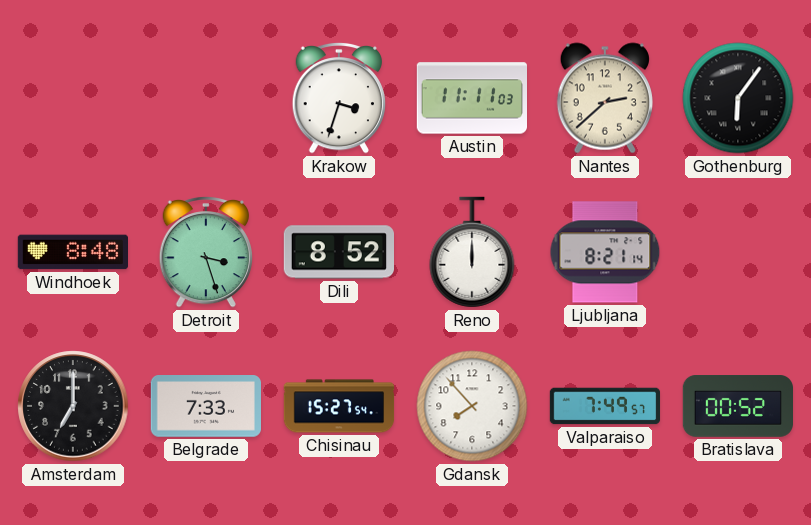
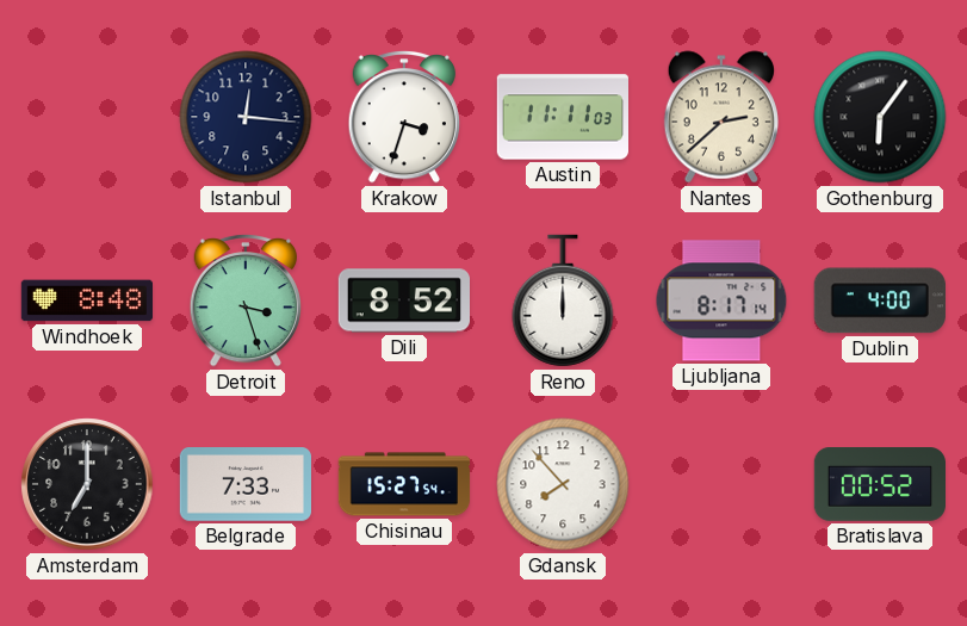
Istanbul: none -> 12:16 (246, 117)
Ljubljana: 8:21 -> 8:17 (721, 300)
Dublin: none -> 4:00 (880, 300)
Valparaiso: 7:49 -> none (605, 406)
